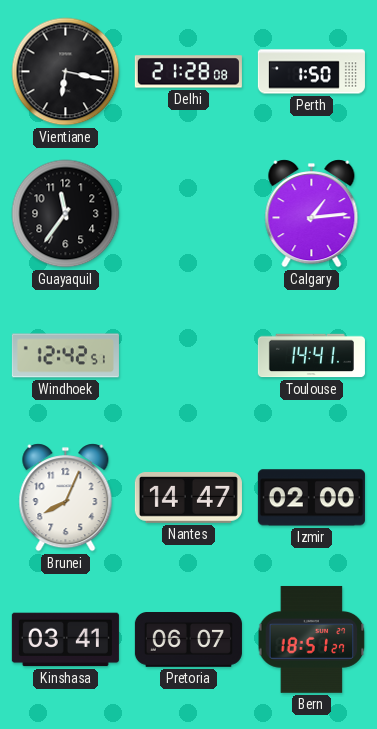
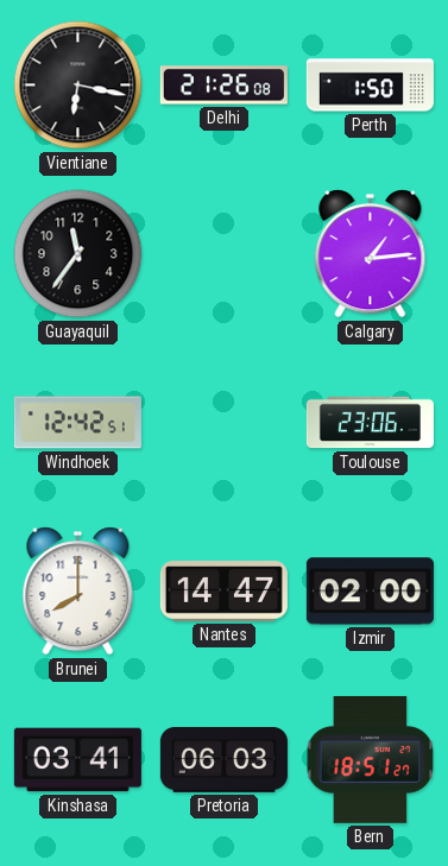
Delhi: 21:28 -> 21:26 (223, 86)
Toulouse: 14:41 -> 23:06 (370, 423)
Brunei: 8:04 -> 8:00 (78, 592)
Pretoria: 06:07 -> 06:03 (223, 760)
